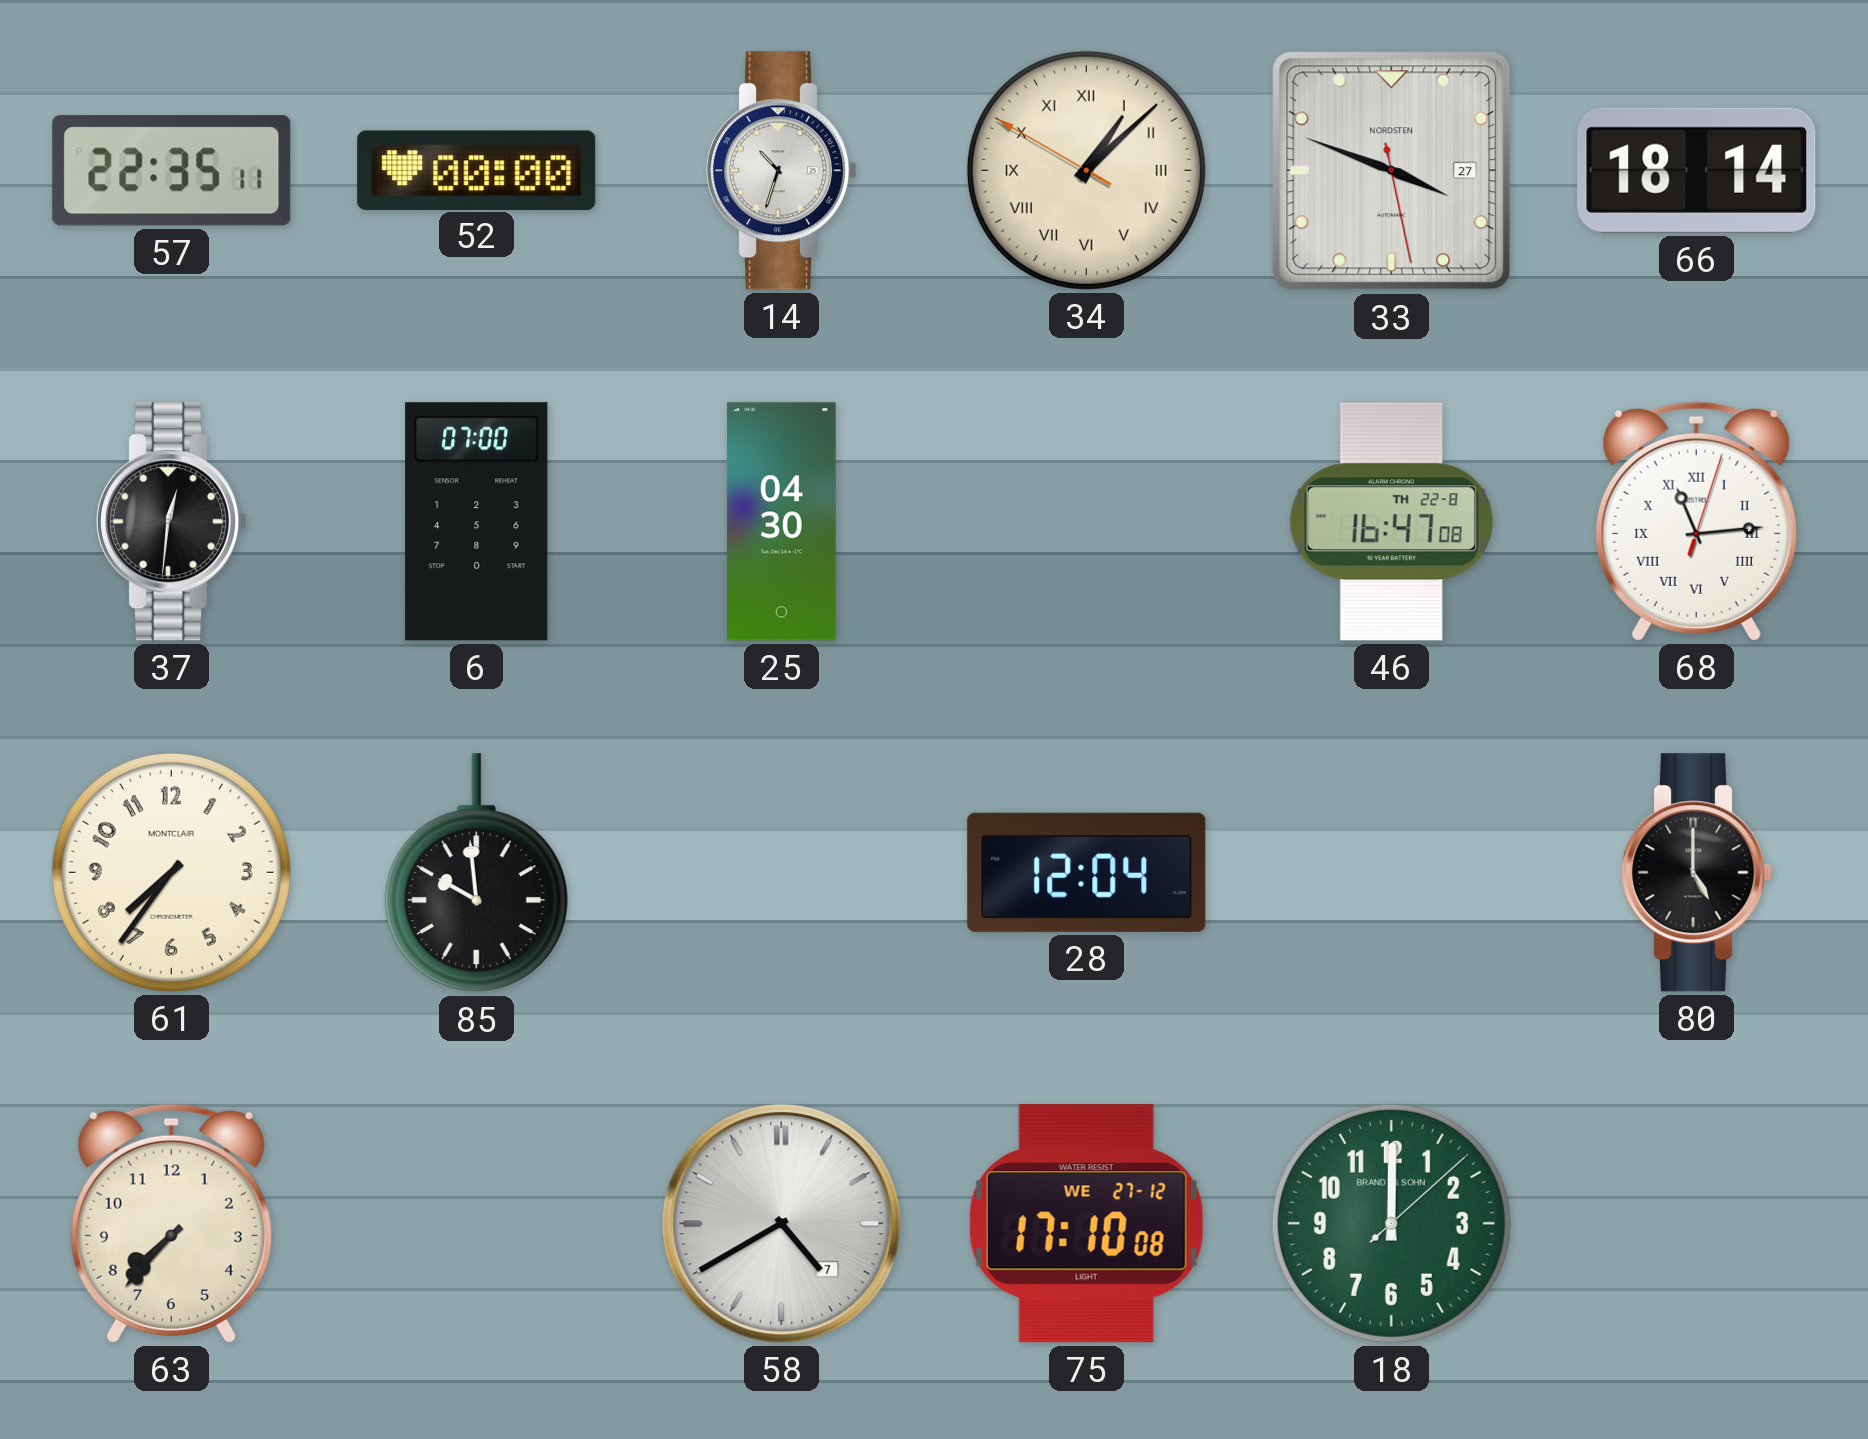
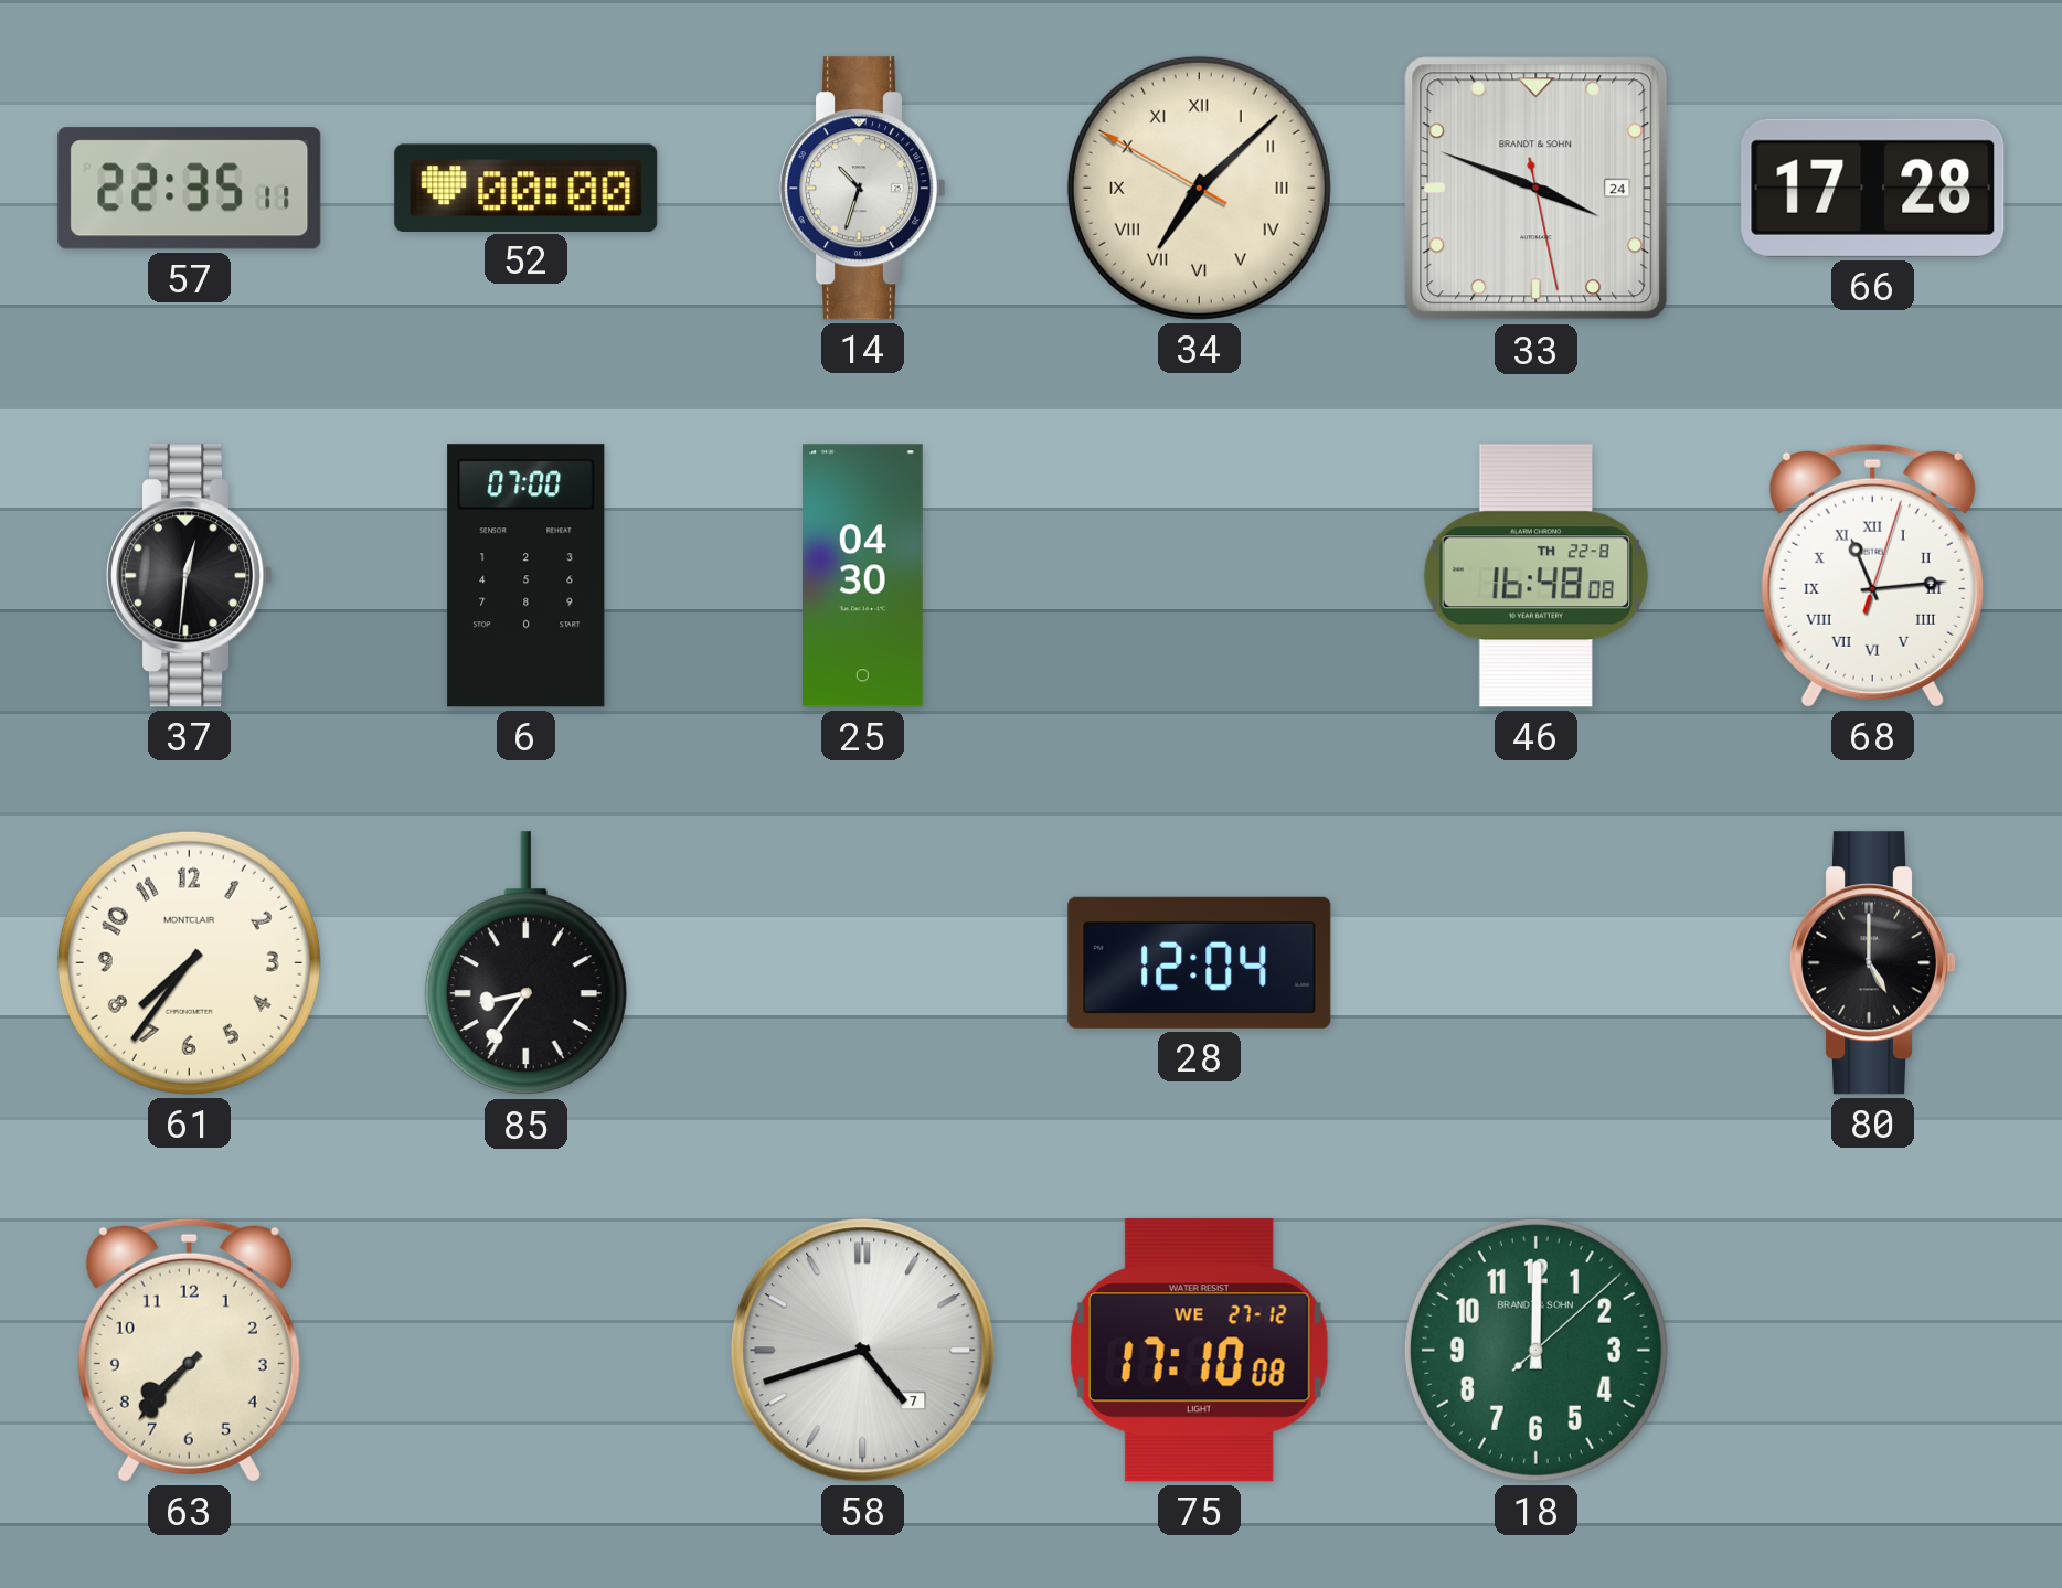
34: 1:07 -> 7:07 (1199, 188)
33 date: 27 -> 24 (1537, 189)
33 brand: NORDSTEN -> BRANDT & SOHN (1537, 189)
66: 18:14 -> 17:28 (1873, 188)
46: 16:47 -> 16:48 (1535, 576)
85: 9:59 -> 8:36 (525, 963)
58: 4:40 -> 4:42 (863, 1351)
